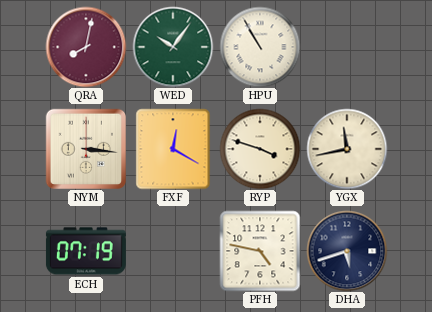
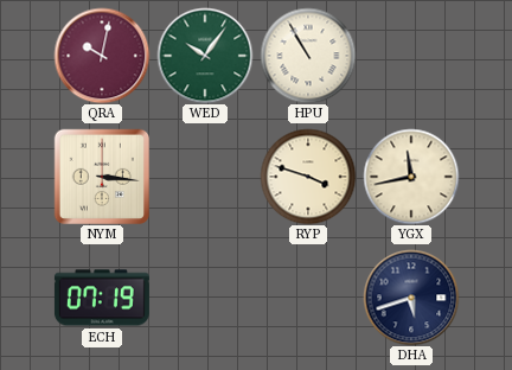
QRA: 8:02 -> 10:02 (102, 56)
FXF: 12:20 -> none (173, 149)
PFH: 4:47 -> none (260, 251)
